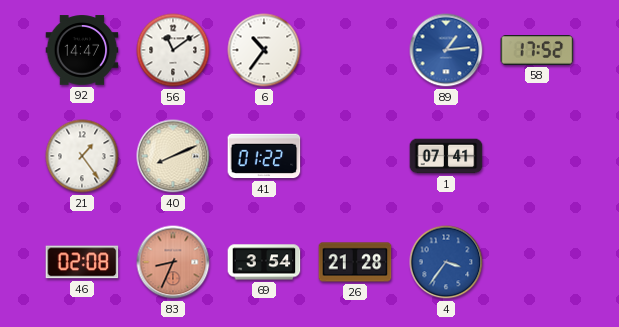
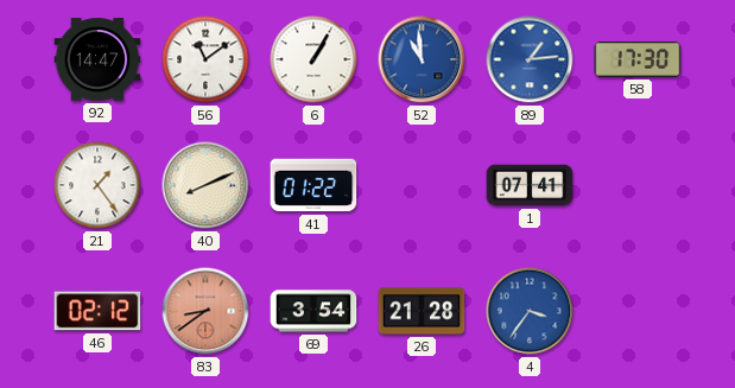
6: 10:36 -> 1:05 (313, 59)
52: none -> 10:59 (422, 59)
58: 17:52 -> 17:30 (638, 59)
46: 02:08 -> 02:12 (97, 311)
83: 8:34 -> 8:39 (205, 311)
